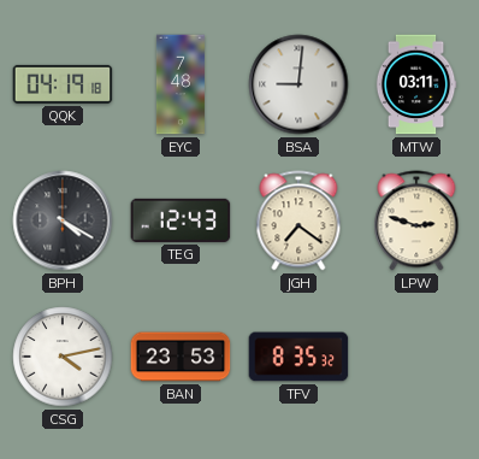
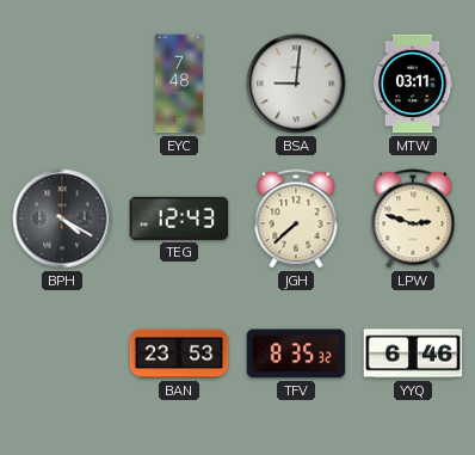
QQK: 04:19 -> none (63, 84)
JGH: 7:21 -> 7:38 (296, 219)
CSG: 4:13 -> none (63, 357)
YYQ: none -> 6:46 (413, 353)
